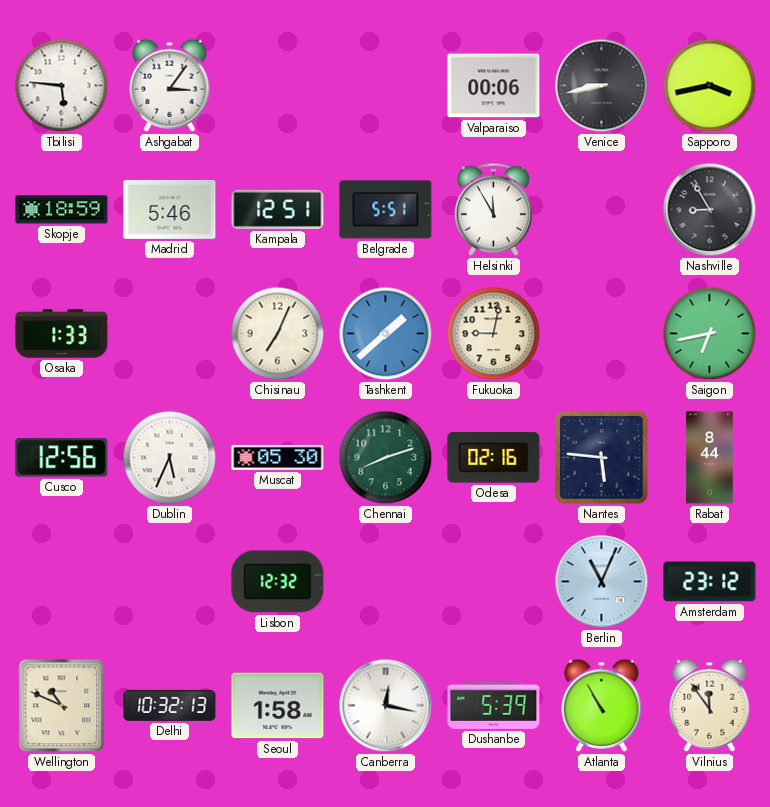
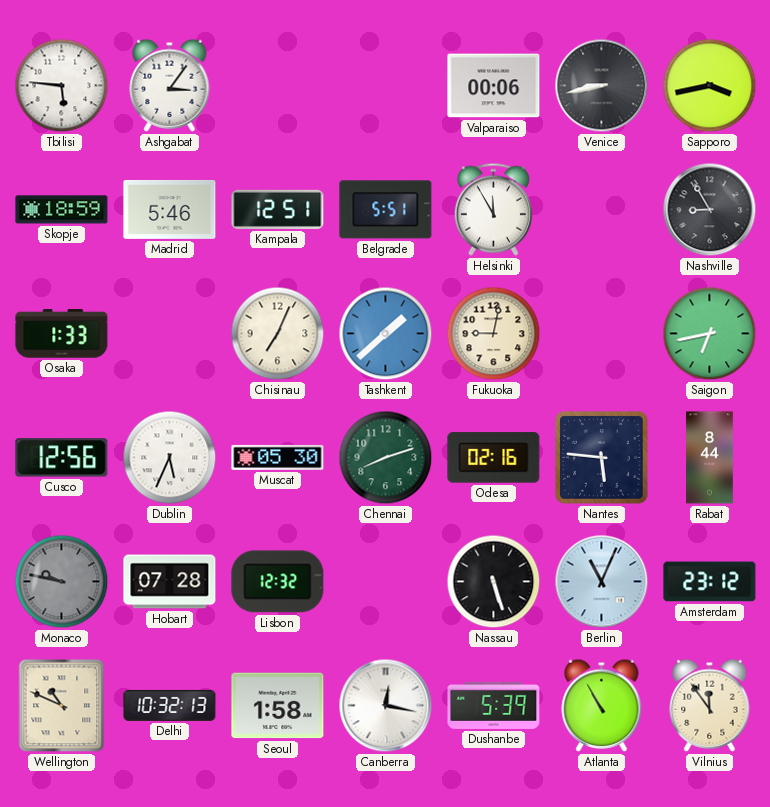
Monaco: none -> 9:47 (62, 582)
Hobart: none -> 07:28 (170, 582)
Nassau: none -> 5:27 (494, 582)
